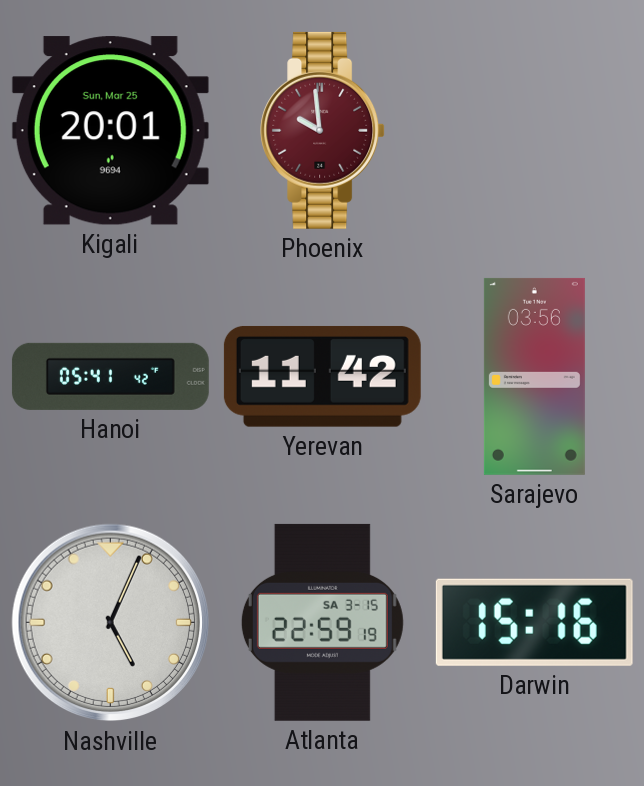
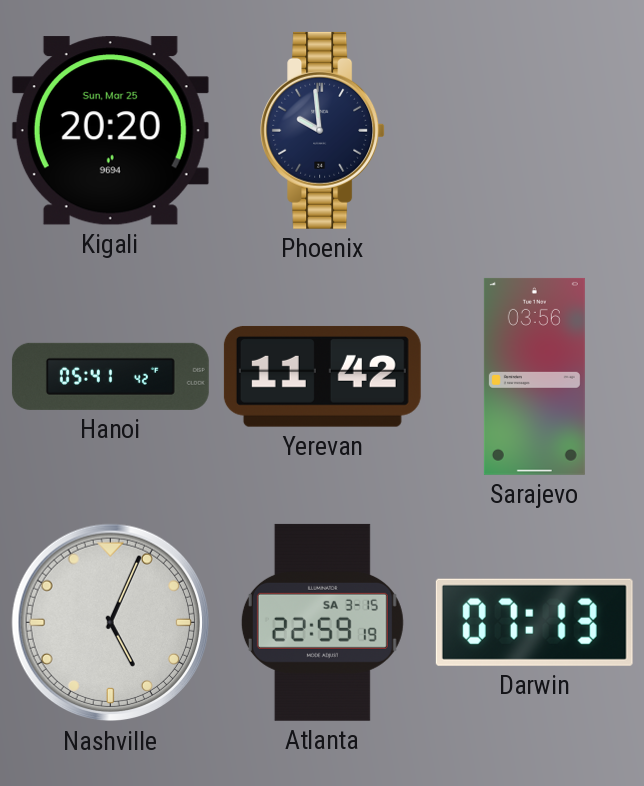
Kigali: 20:01 -> 20:20 (110, 131)
Phoenix dial: burgundy -> navy (323, 130)
Darwin: 15:16 -> 07:13 (534, 622)
